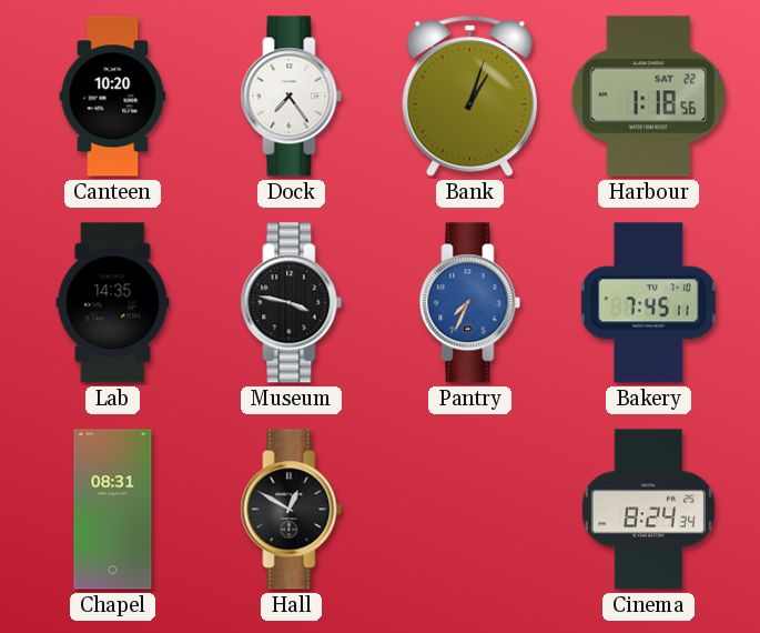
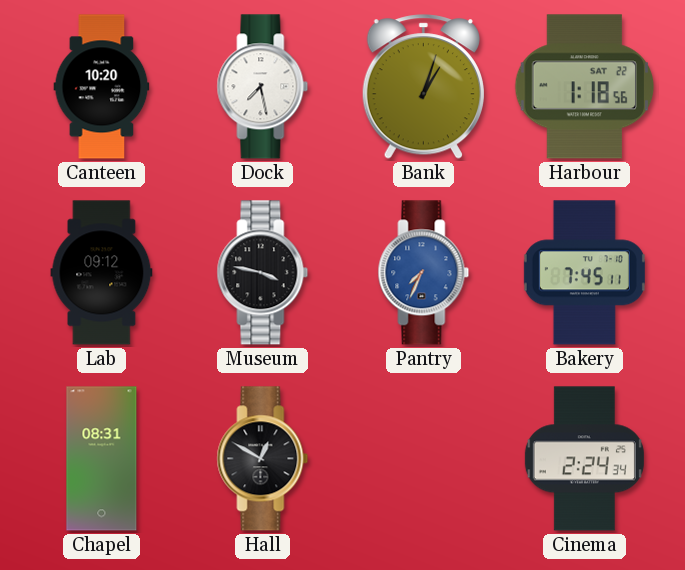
Dock: 7:24 -> 7:28 (263, 87)
Lab: 14:35 -> 09:12 (102, 273)
Cinema: 8:24 -> 2:24 (584, 459)
